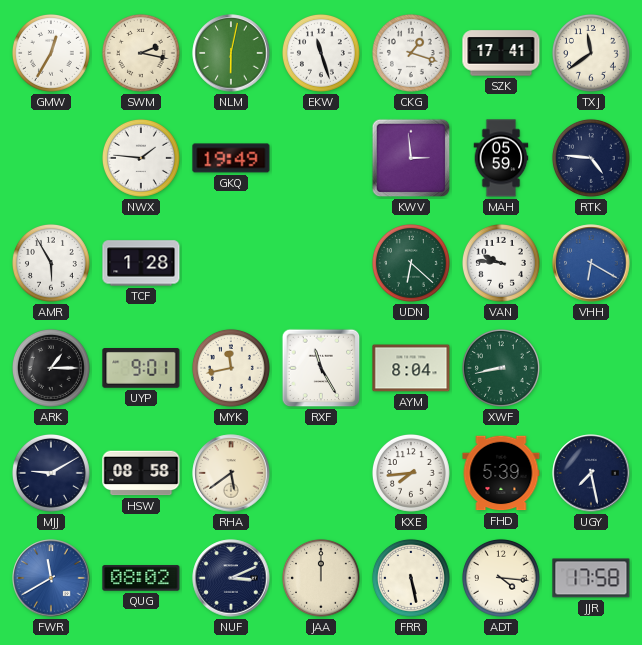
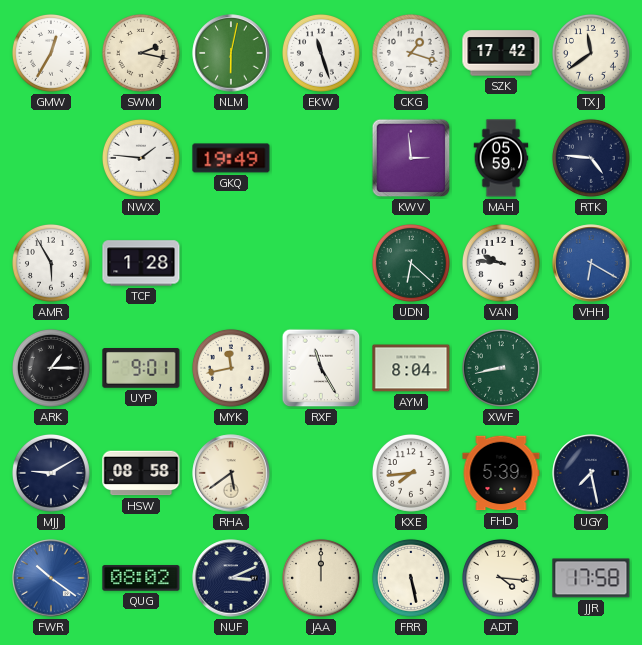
SZK: 17:41 -> 17:42 (501, 53)
FWR: 11:40 -> 10:21 (51, 578)
